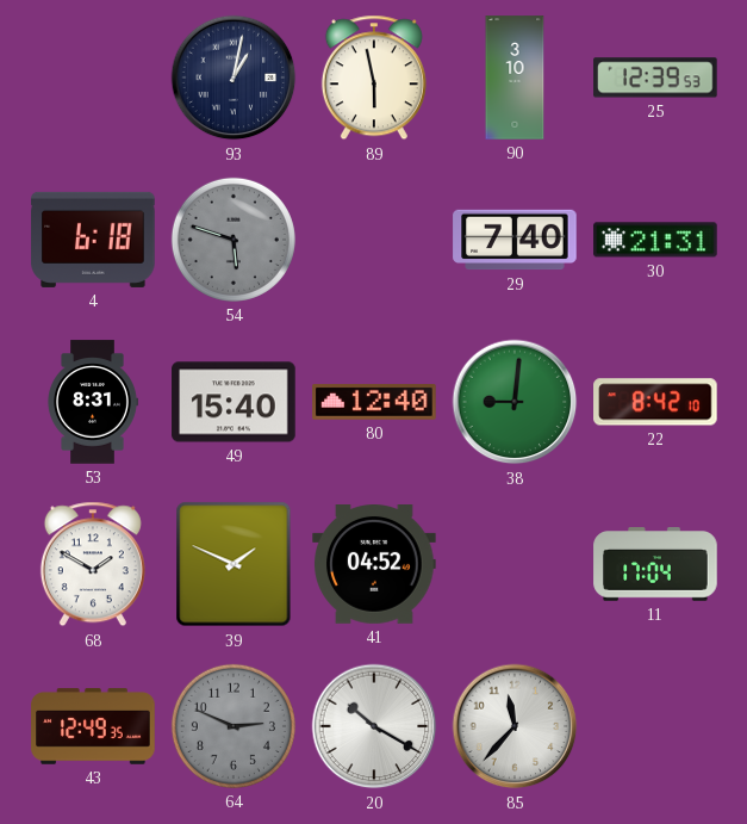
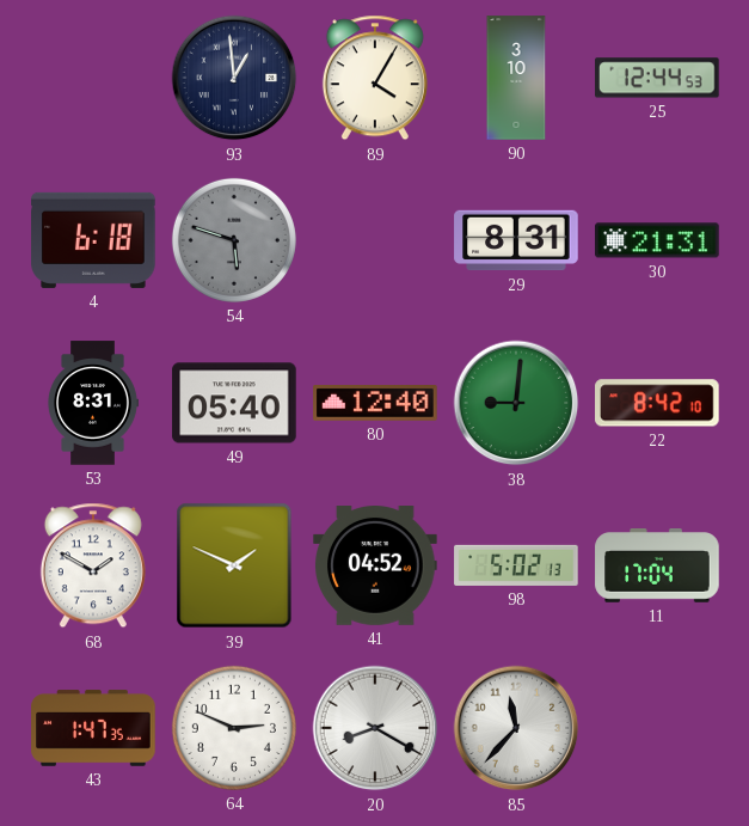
93: 1:02 -> 12:59 (234, 78)
89: 5:58 -> 4:05 (375, 78)
25: 12:39 -> 12:44 (657, 78)
29: 7:40 -> 8:31 (516, 240)
49: 15:40 -> 05:40 (234, 403)
98: none -> 5:02 (516, 565)
43: 12:49 -> 1:47 (93, 728)
64 dial: grey -> white (234, 728)
20: 10:20 -> 8:20 (375, 728)
